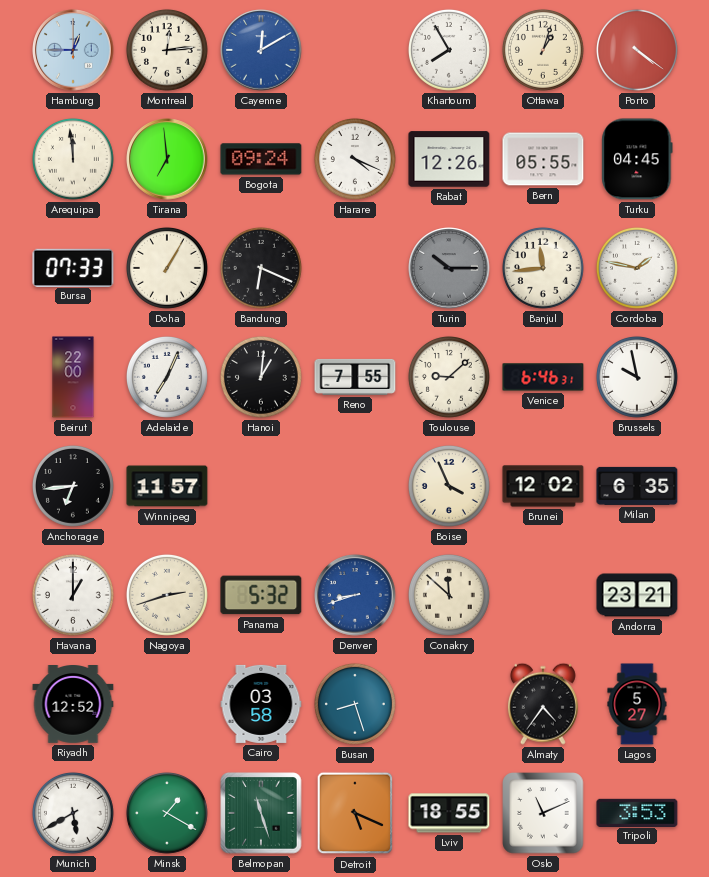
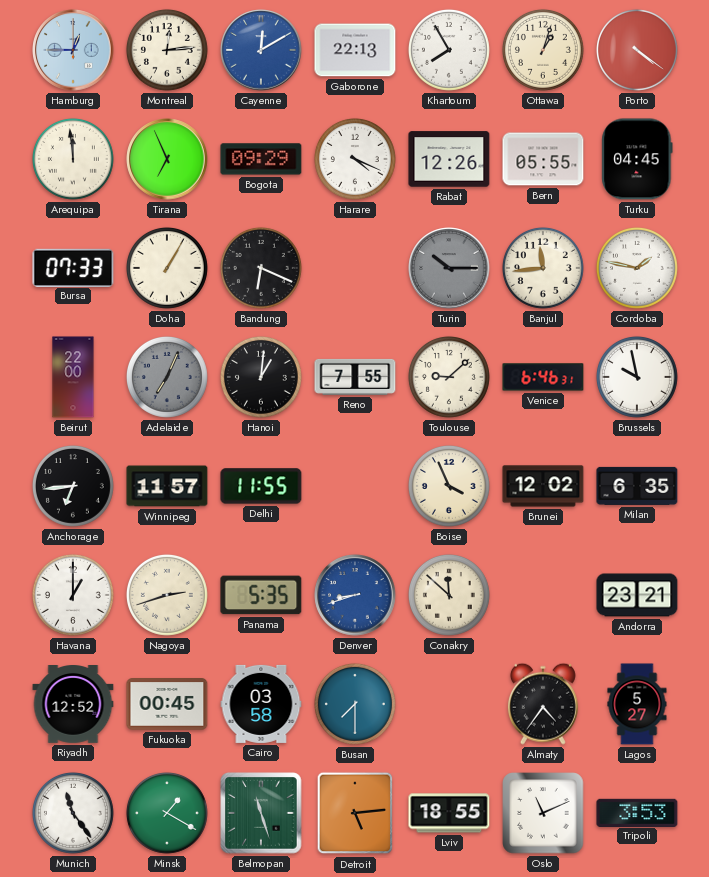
Gaborone: none -> 22:13 (355, 50)
Tirana: 6:59 -> 6:56 (167, 159)
Bogota: 09:24 -> 09:29 (261, 159)
Adelaide dial: white -> grey (167, 377)
Delhi: none -> 11:55 (261, 486)
Panama: 5:32 -> 5:35 (261, 595)
Fukuoka: none -> 00:45 (167, 705)
Busan: 8:27 -> 7:30 (355, 704)
Munich: 5:40 -> 11:24 (73, 813)
Detroit: 5:19 -> 5:14 (355, 813)
